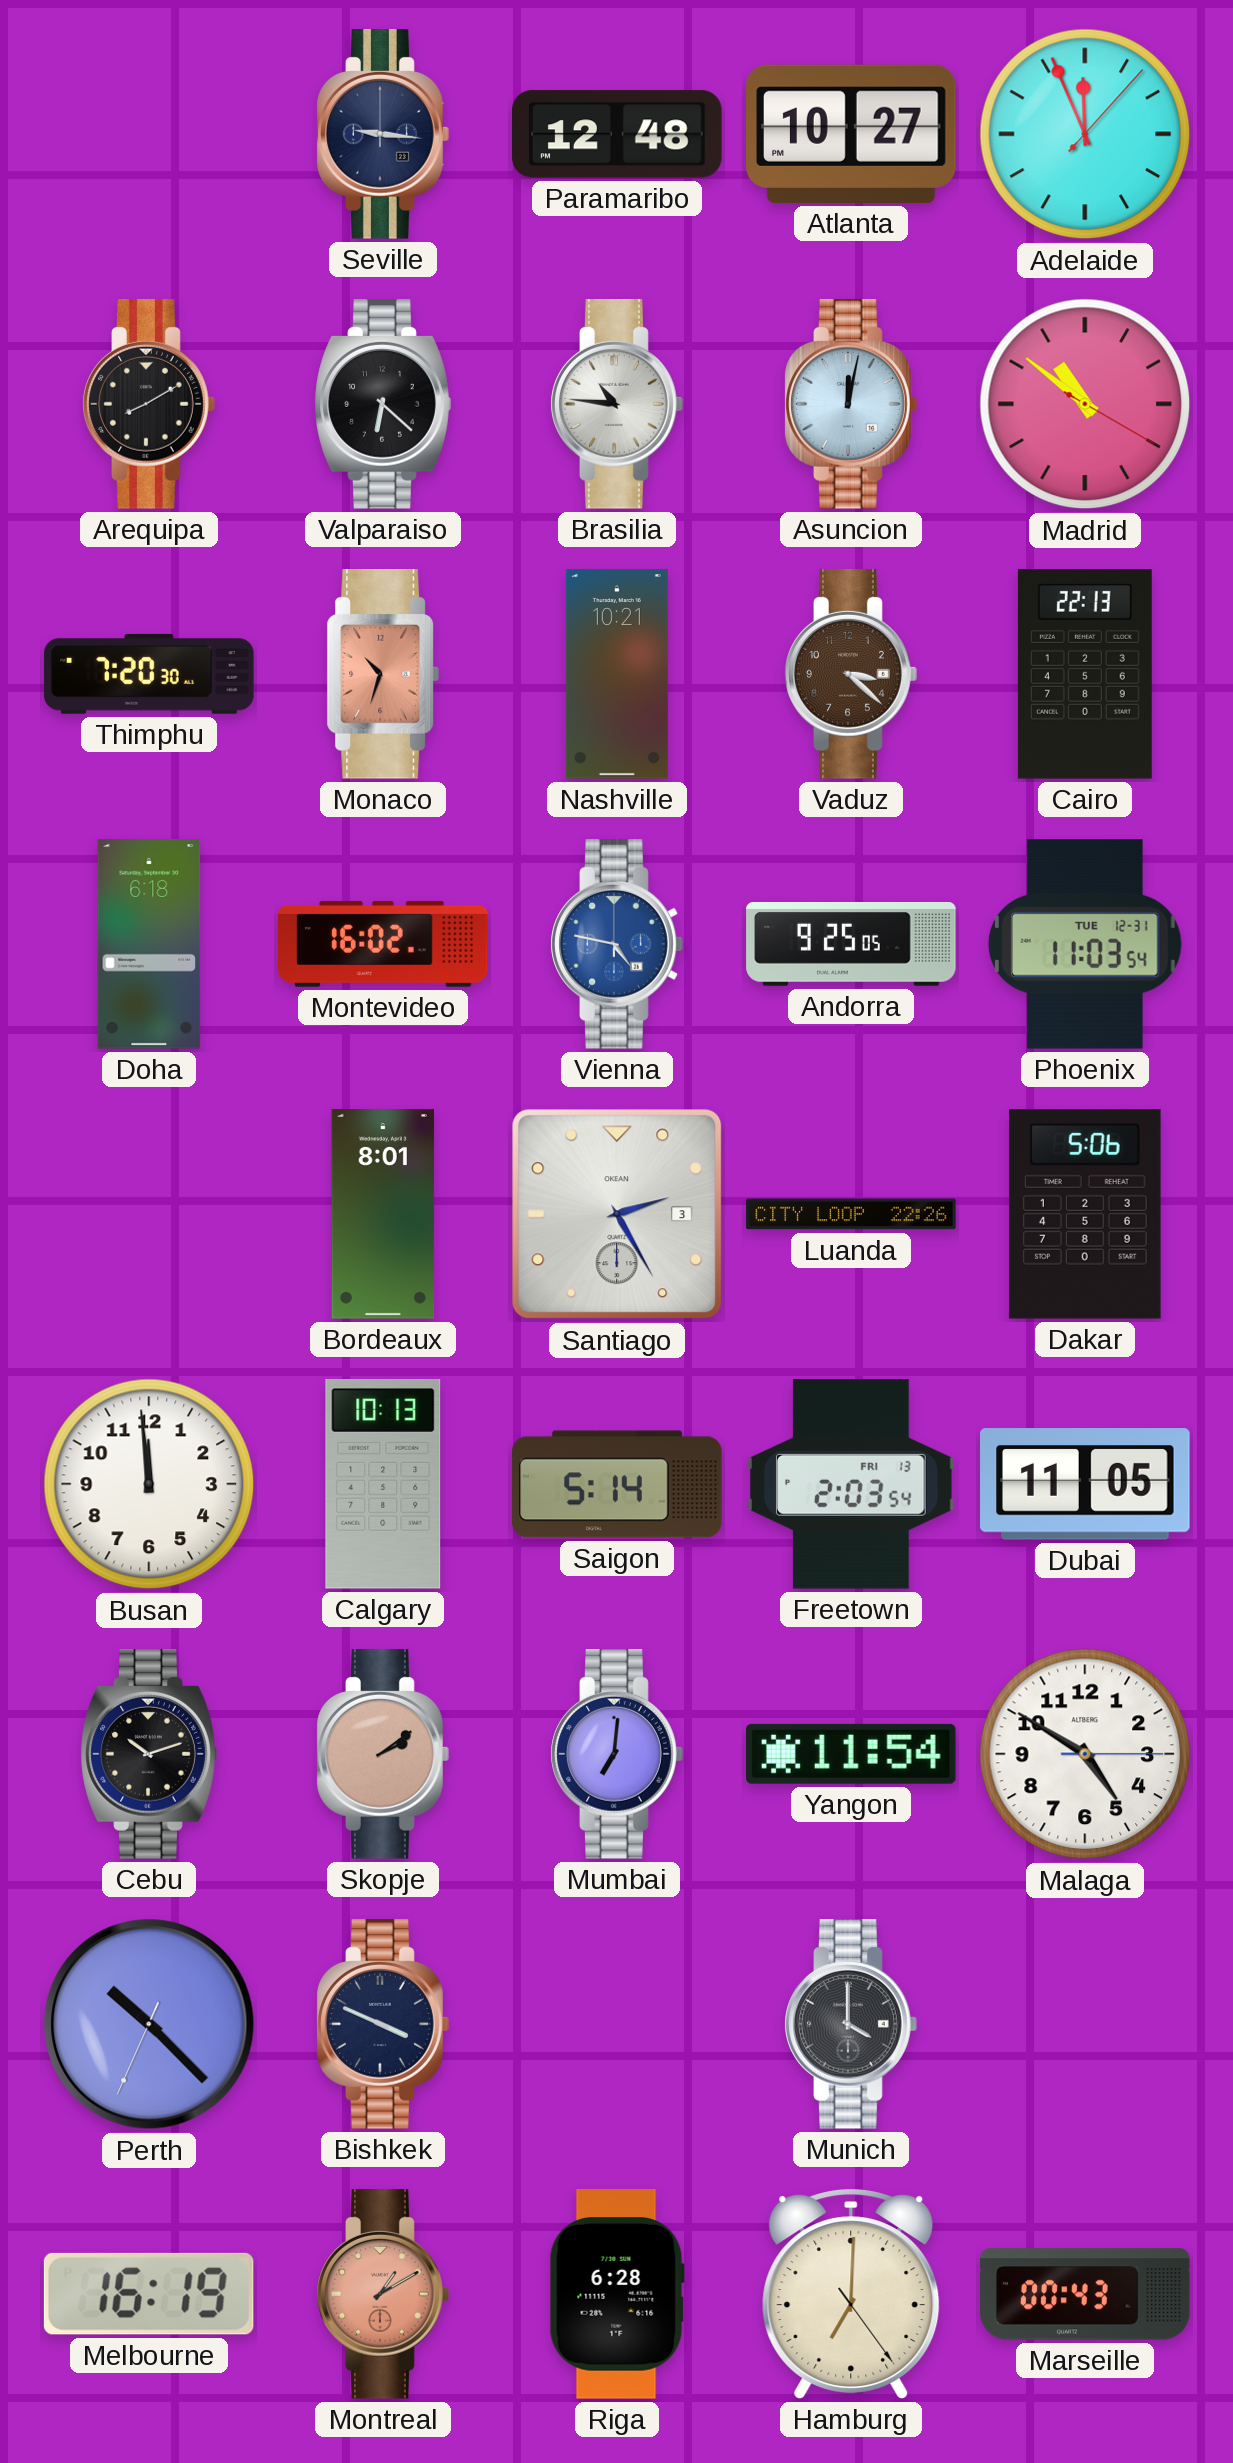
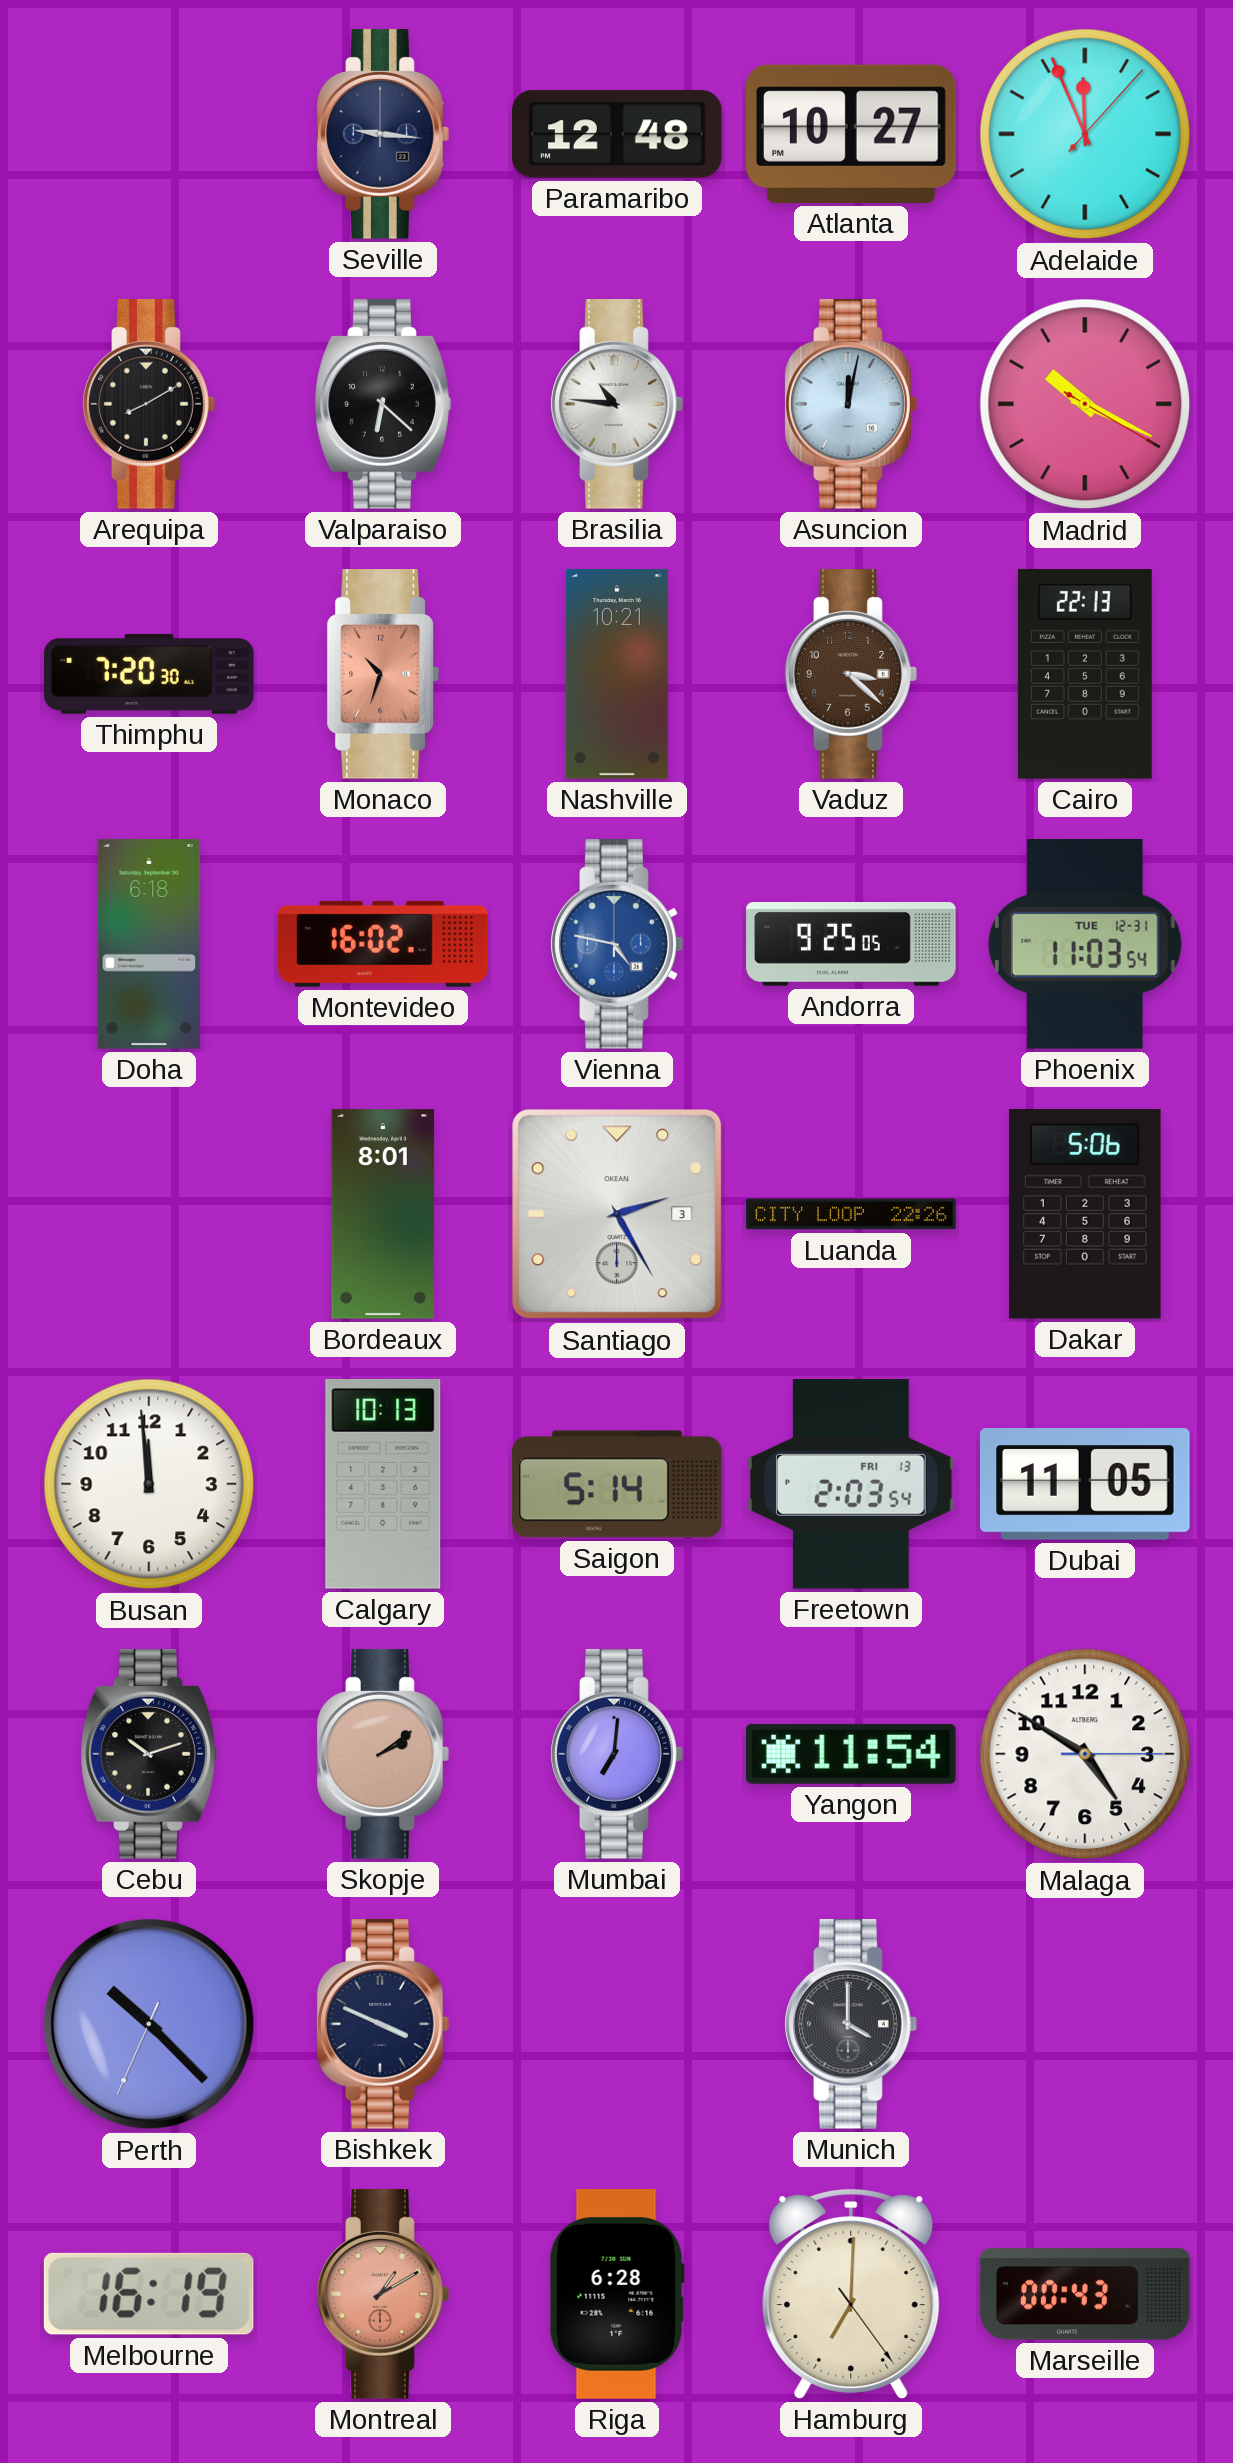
Madrid: 10:51 -> 10:19 (1085, 404)
